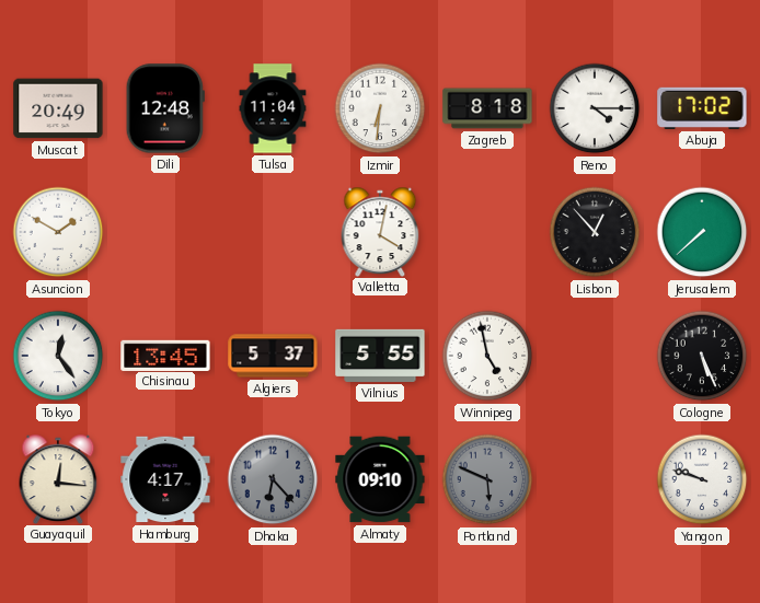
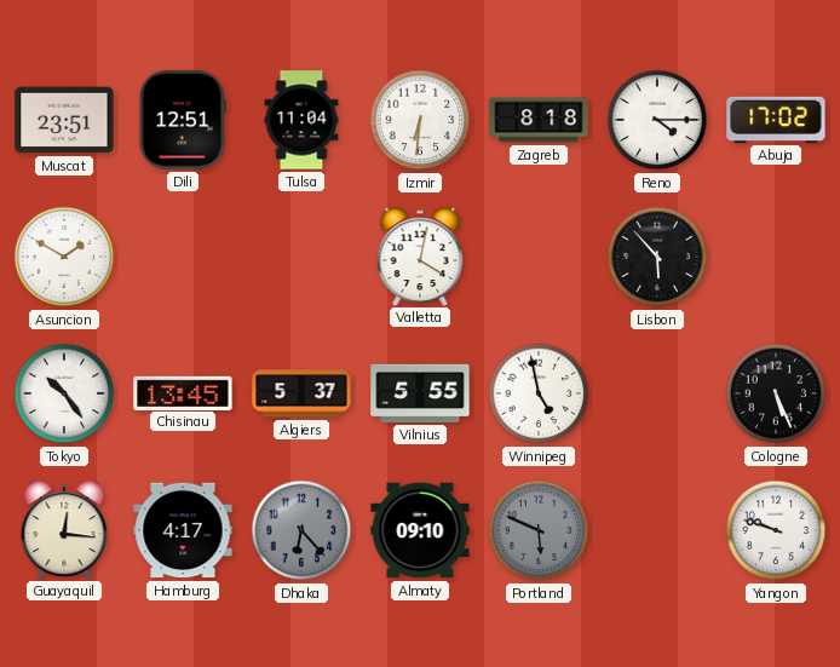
Muscat: 20:49 -> 23:51 (64, 120)
Dili: 12:48 -> 12:51 (183, 120)
Lisbon: 12:53 -> 5:53 (657, 257)
Jerusalem: 7:38 -> none (702, 232)
Tokyo: 12:24 -> 10:24 (64, 393)
